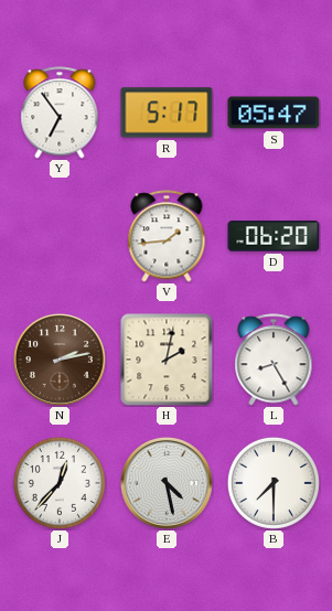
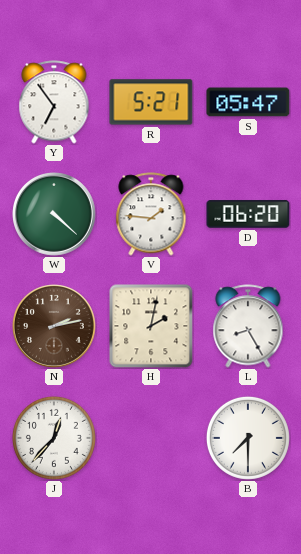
R: 5:17 -> 5:21 (151, 102)
W: none -> 4:22 (55, 215)
V: 1:44 -> 1:46 (151, 214)
E: 4:28 -> none (168, 484)
